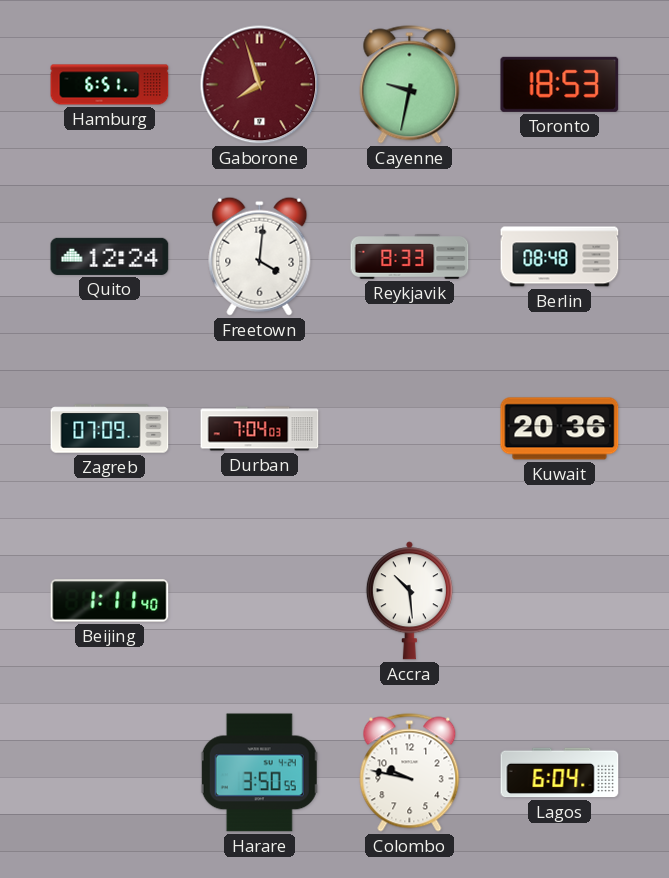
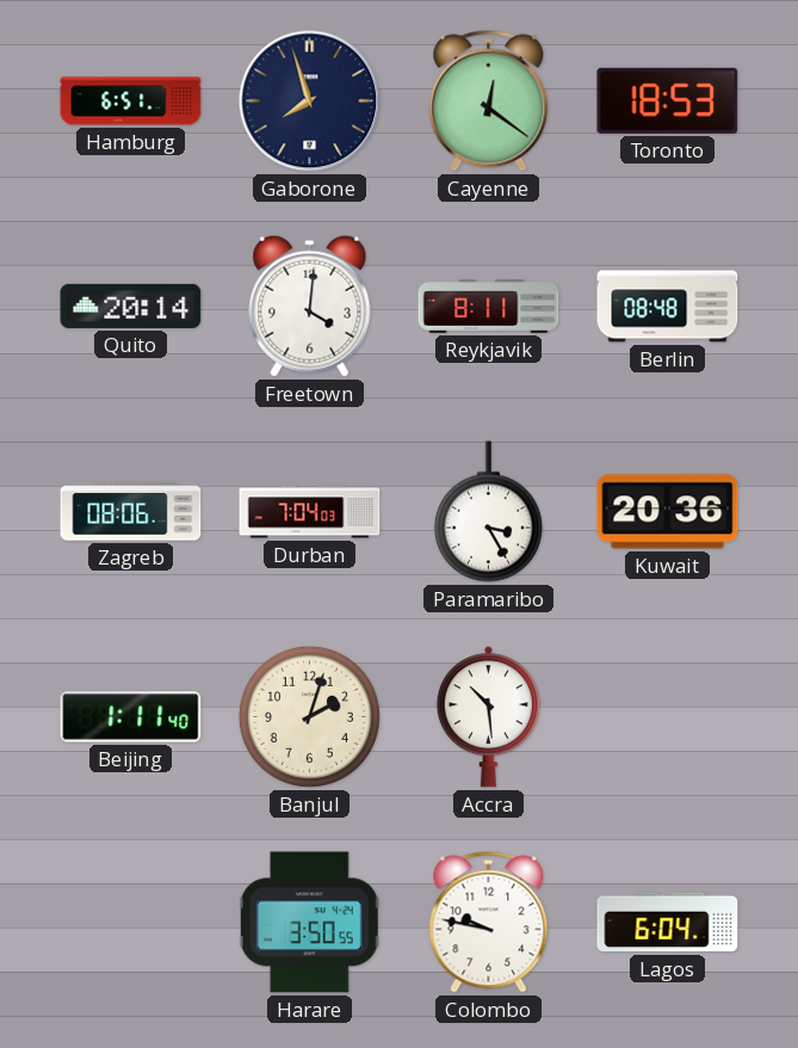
Gaborone dial: burgundy -> navy (310, 101)
Cayenne: 9:32 -> 12:21 (489, 101)
Quito: 12:24 -> 20:14 (131, 306)
Reykjavik: 8:33 -> 8:11 (489, 307)
Zagreb: 07:09 -> 08:06 (131, 512)
Paramaribo: none -> 3:25 (488, 512)
Banjul: none -> 2:03 (309, 716)
